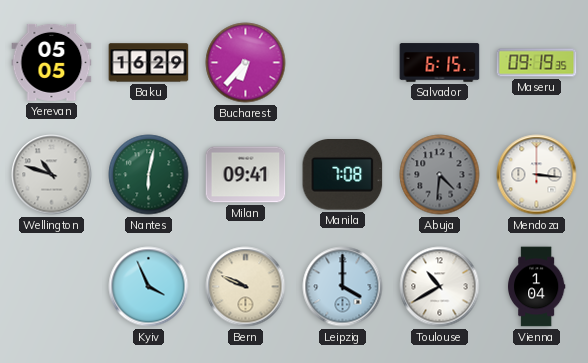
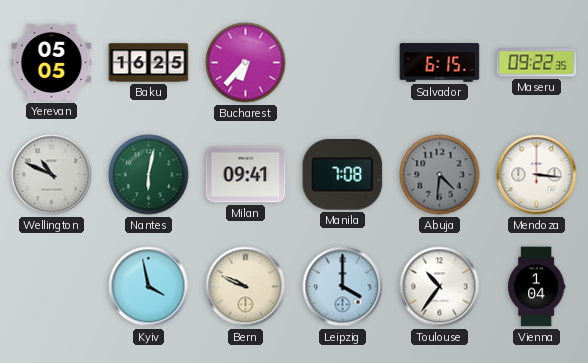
Baku: 16:29 -> 16:25 (149, 63)
Maseru: 09:19 -> 09:22 (537, 63)
Wellington: 10:48 -> 10:49 (52, 175)
Kyiv: 3:56 -> 3:58 (149, 287)
Toulouse: 10:40 -> 10:36 (440, 287)
